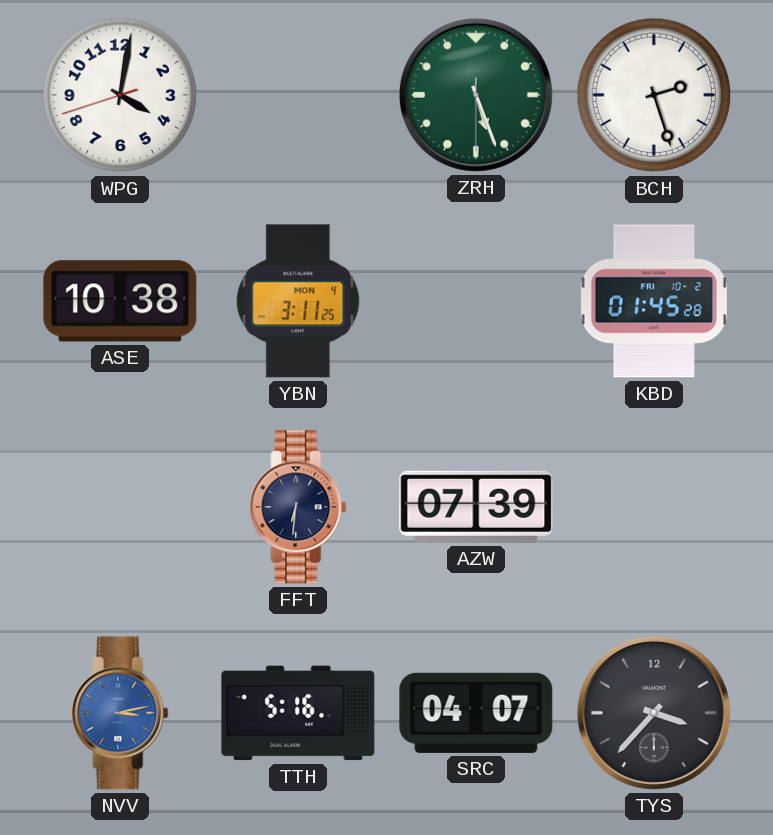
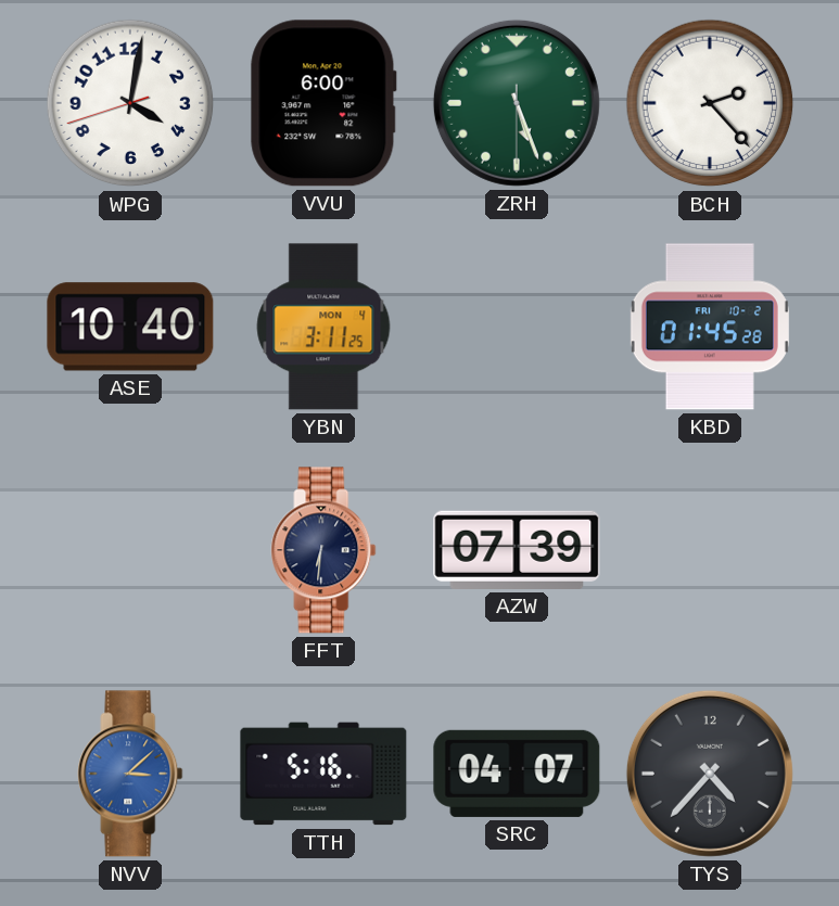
VVU: none -> 6:00 (323, 103)
BCH: 2:27 -> 2:23 (710, 103)
ASE: 10:38 -> 10:40 (130, 327)
NVV: 3:13 -> 3:08 (130, 774)
TYS: 3:37 -> 4:37 (710, 774)
